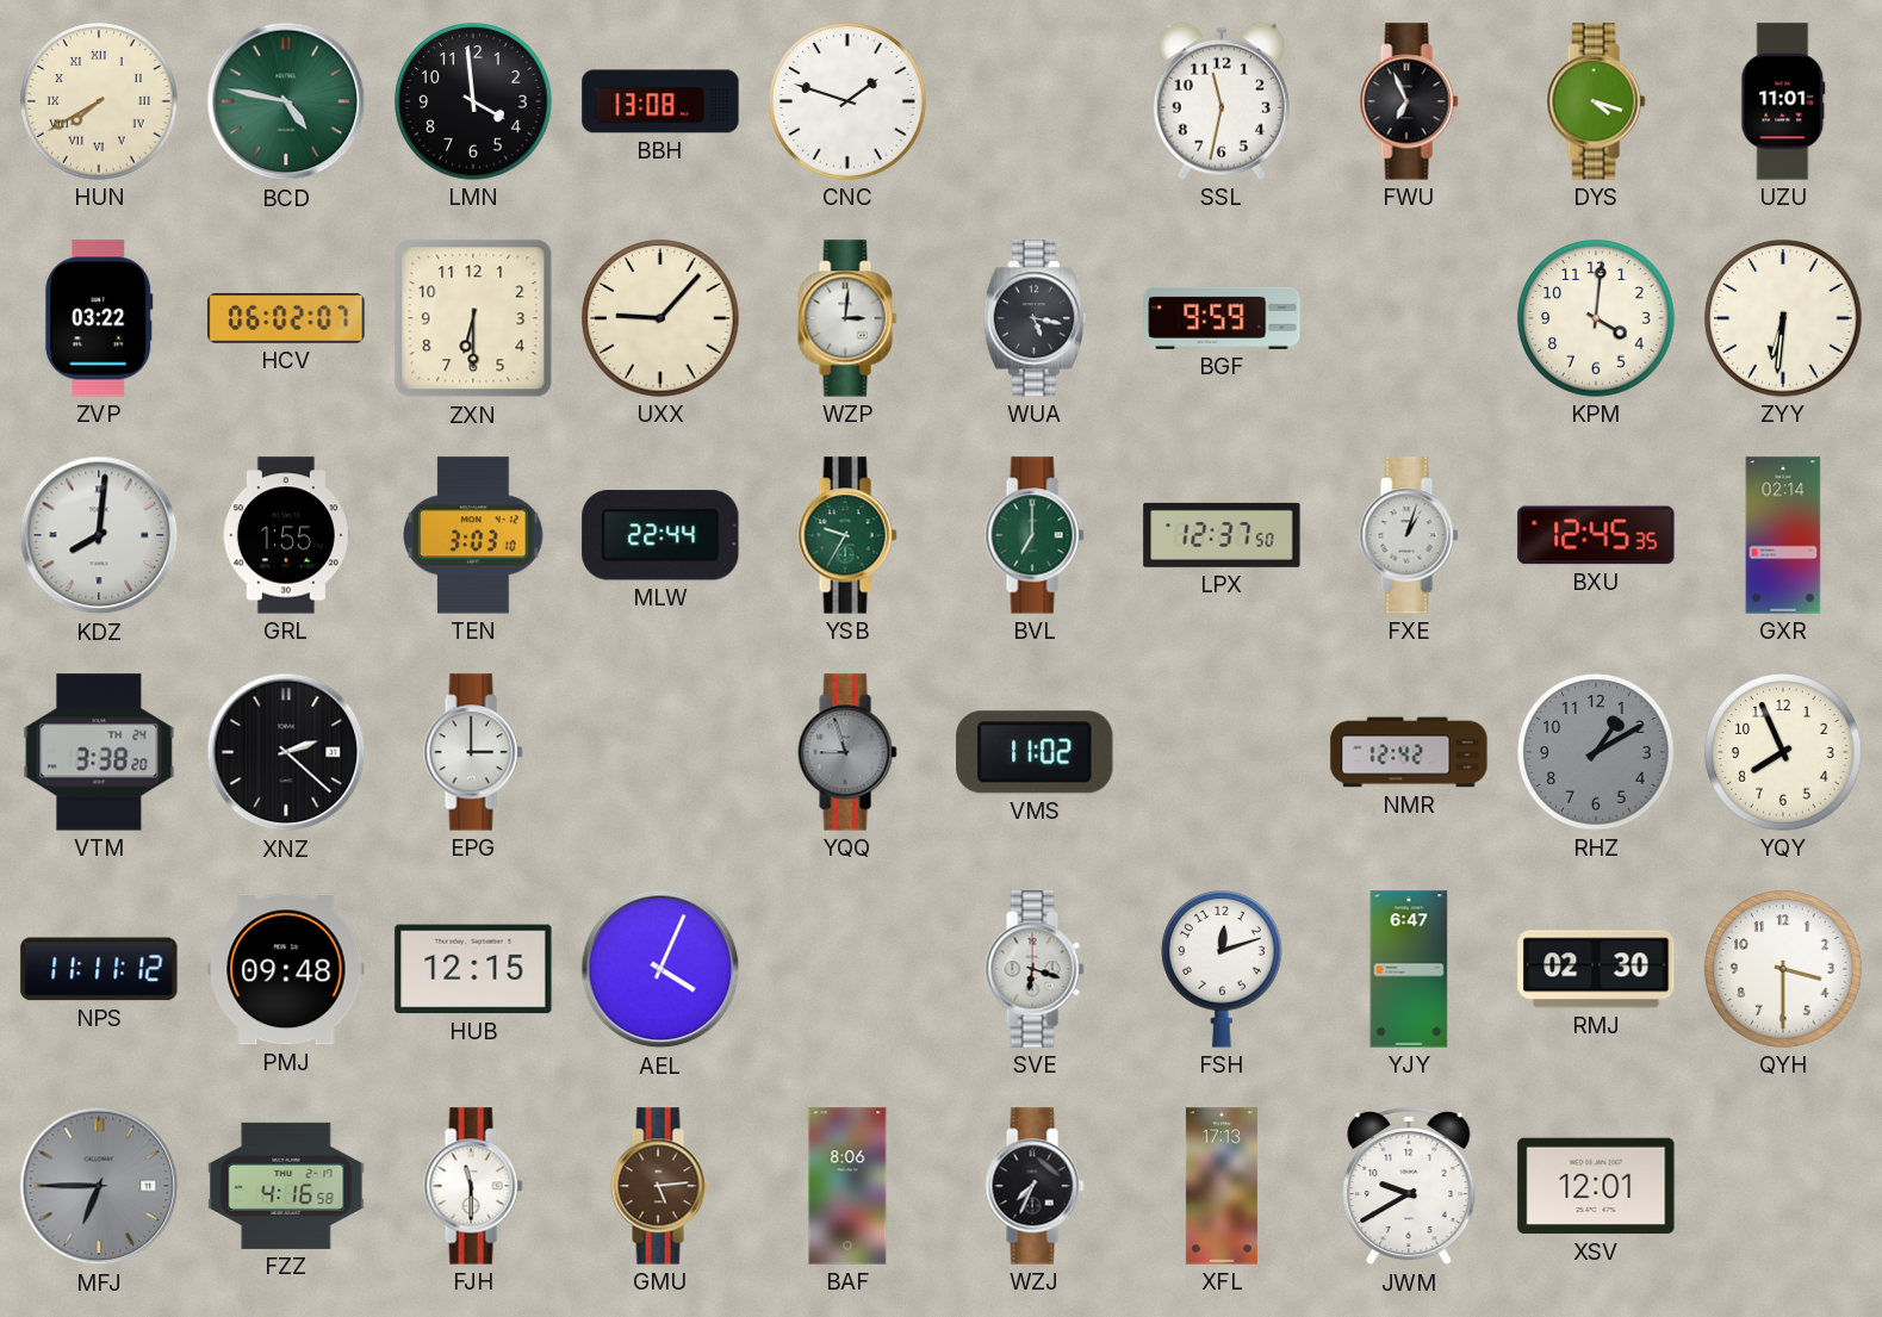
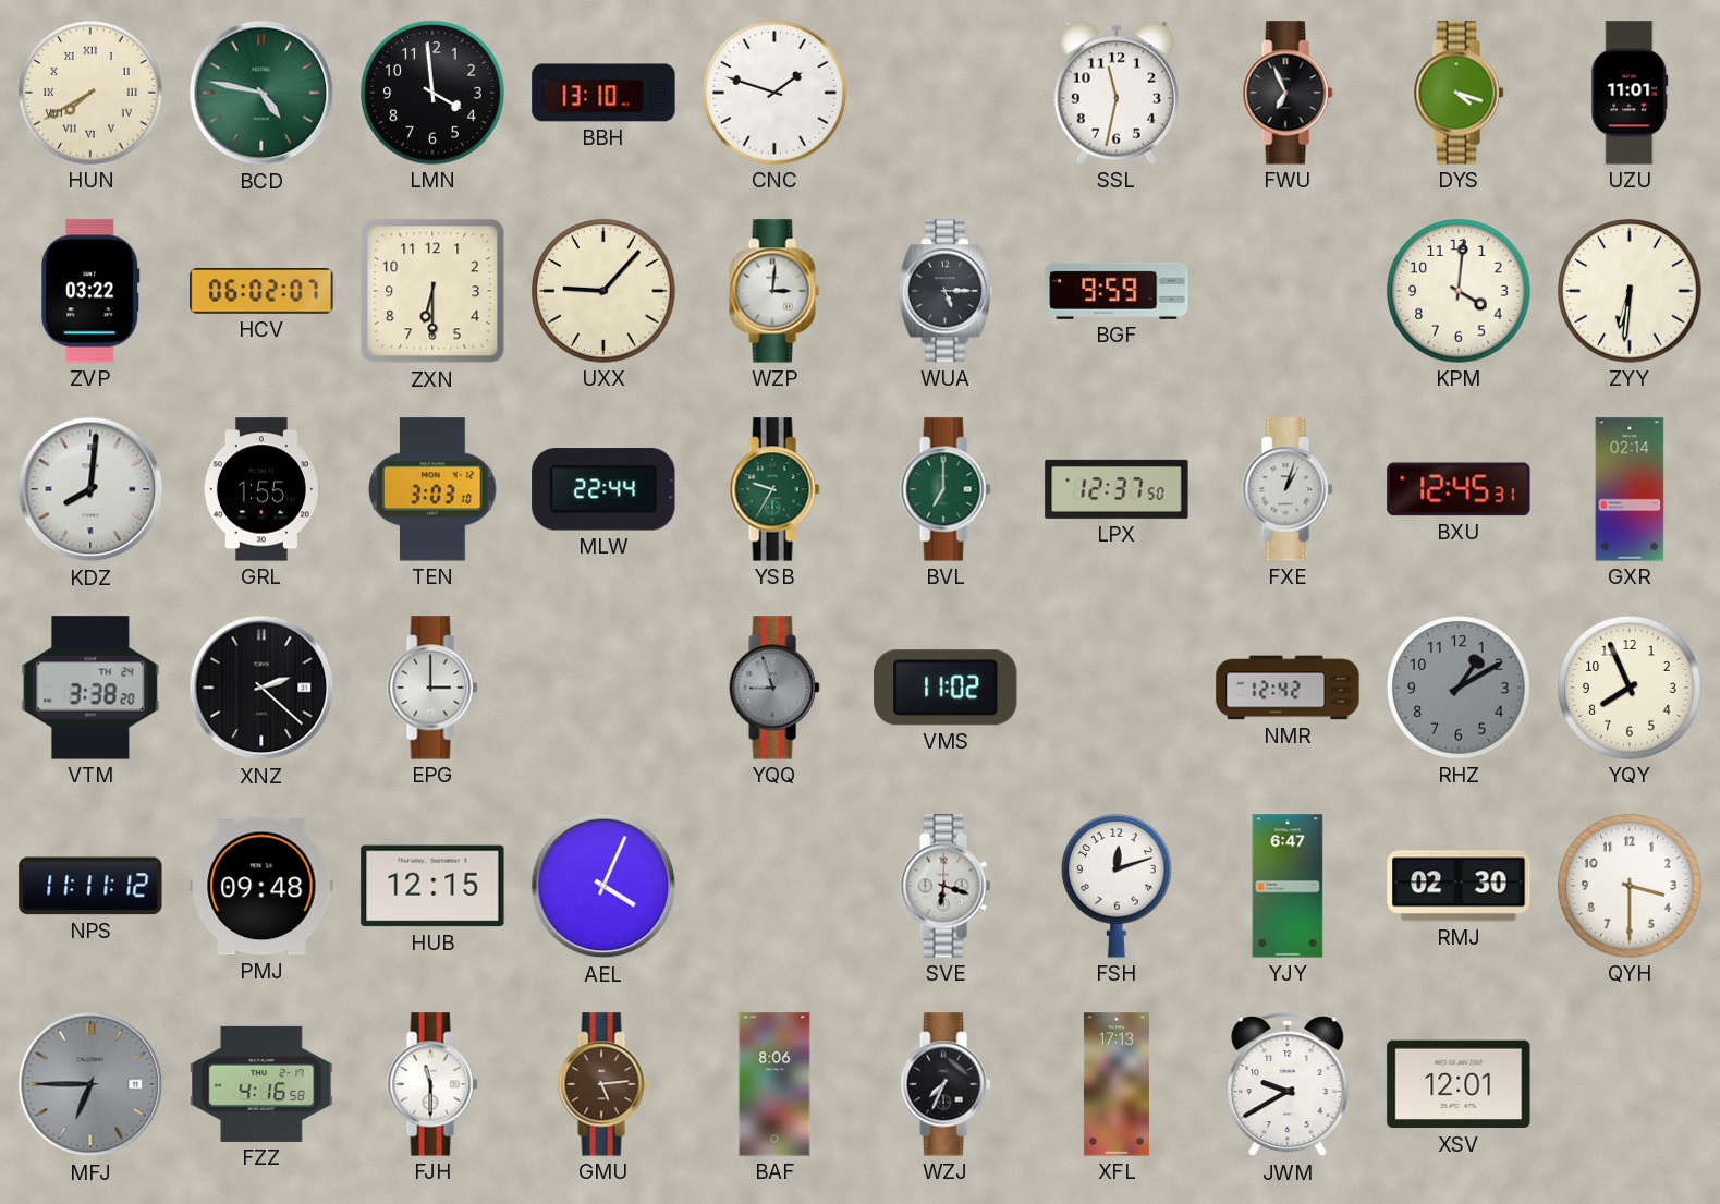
BBH: 13:08 -> 13:10 (603, 93)
WUA: 5:17 -> 5:15 (944, 291)
BXU: 12:45:35 -> 12:45:31 (1459, 489)
